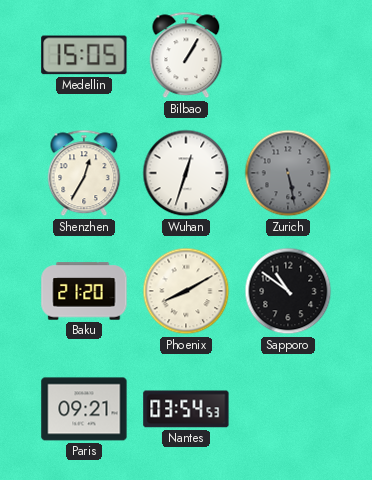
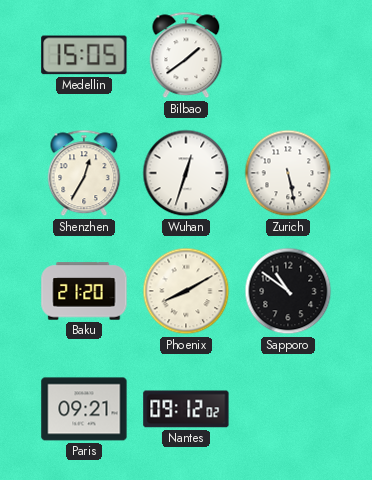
Bilbao: 1:05 -> 1:39 (186, 55)
Zurich dial: grey -> white (288, 173)
Nantes: 03:54 -> 09:12 (186, 409)
